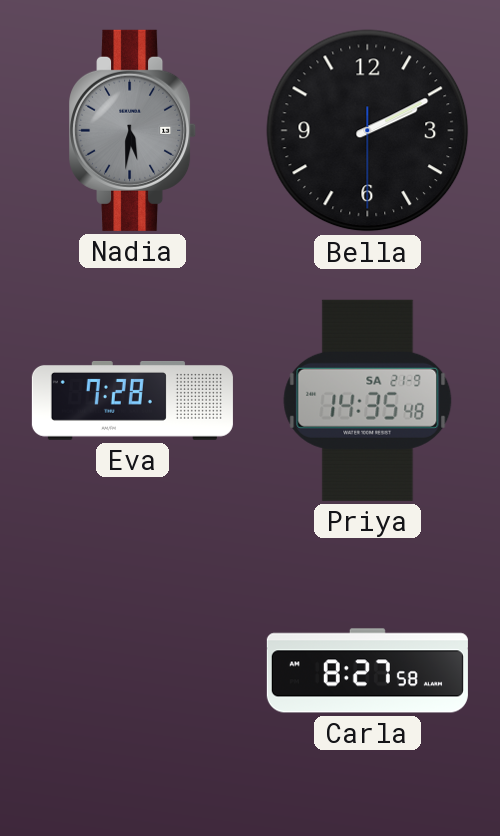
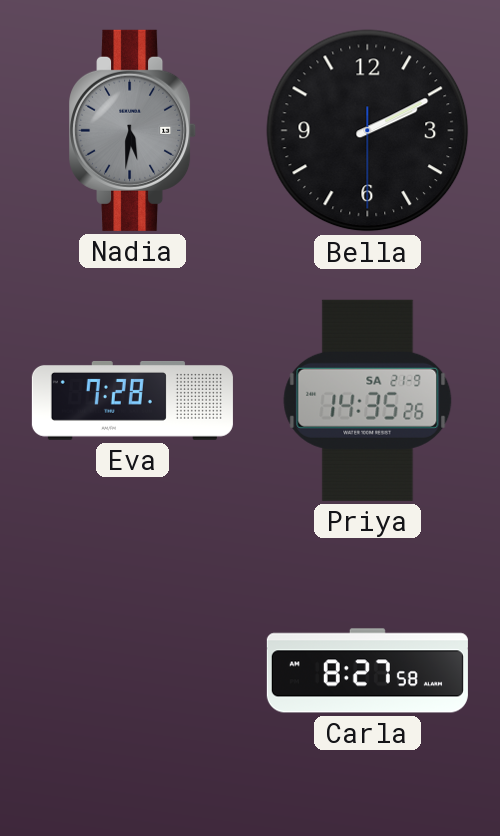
Priya: 14:35:48 -> 14:35:26 (368, 400)
